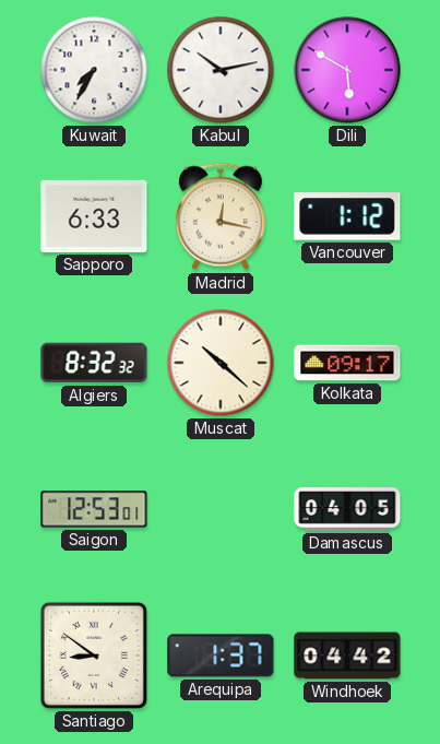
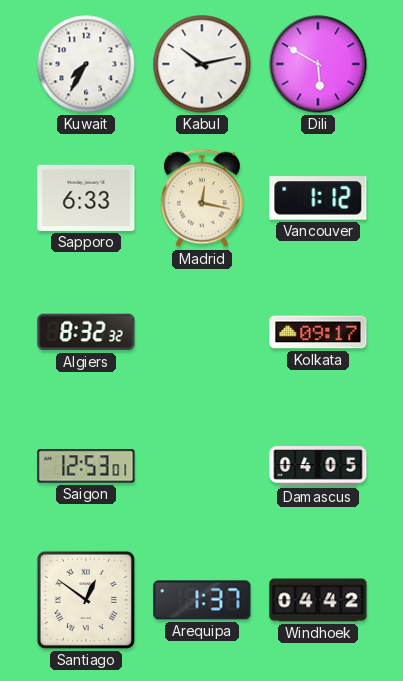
Muscat: 10:22 -> none (221, 363)
Santiago: 8:51 -> 12:51 (86, 600)
